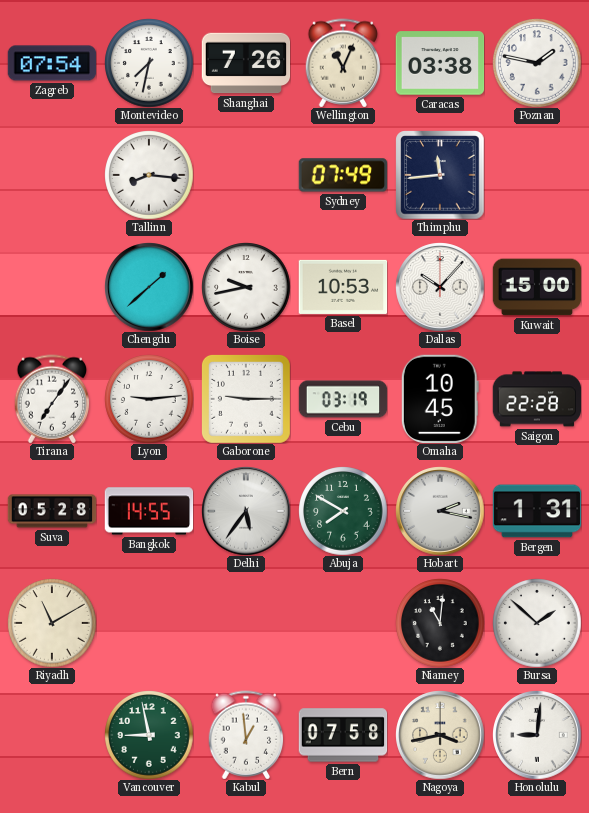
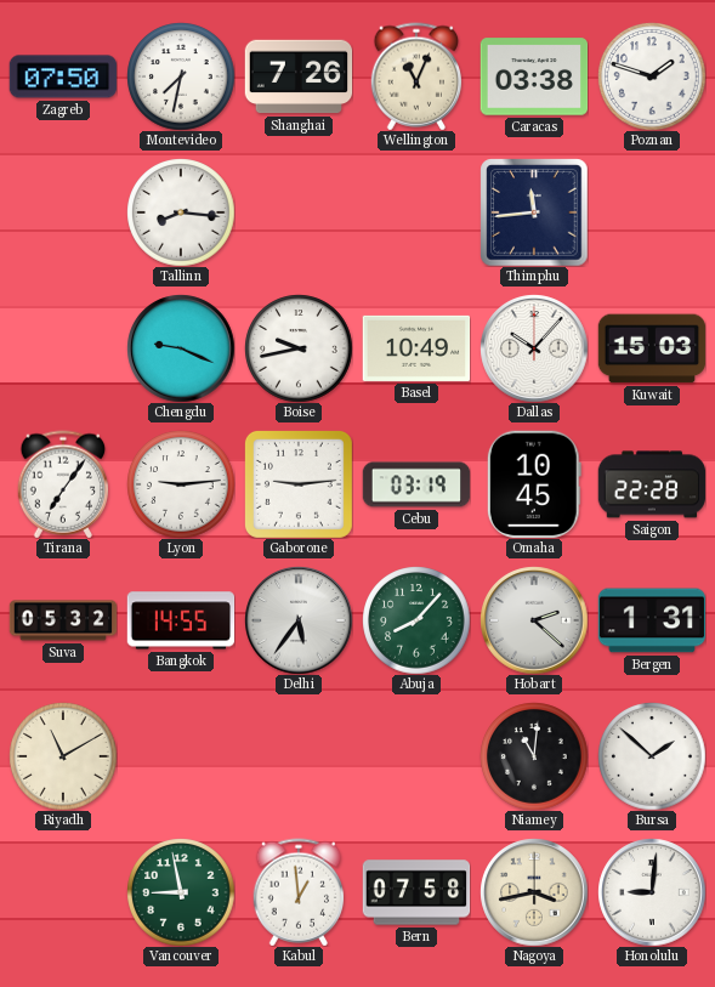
Zagreb: 07:54 -> 07:50 (63, 76)
Poznan: 1:47 -> 1:48 (652, 76)
Sydney: 07:49 -> none (343, 175)
Chengdu: 1:38 -> 9:19 (181, 348)
Basel: 10:53 -> 10:49 (416, 348)
Kuwait: 15:00 -> 15:03 (652, 348)
Gaborone: 9:15 -> 9:14 (299, 484)
Suva: 05:28 -> 05:32 (63, 620)
Abuja: 7:50 -> 8:07 (416, 620)
Hobart: 2:17 -> 2:22 (534, 620)
